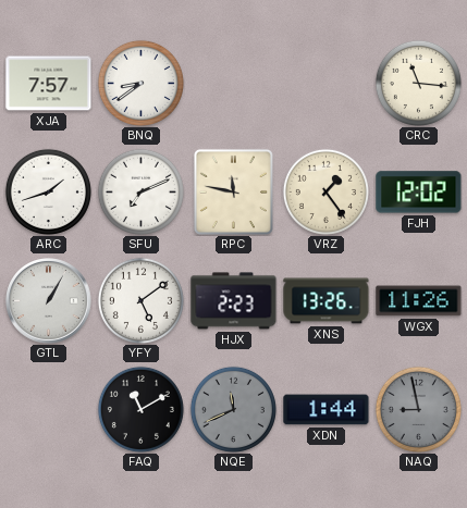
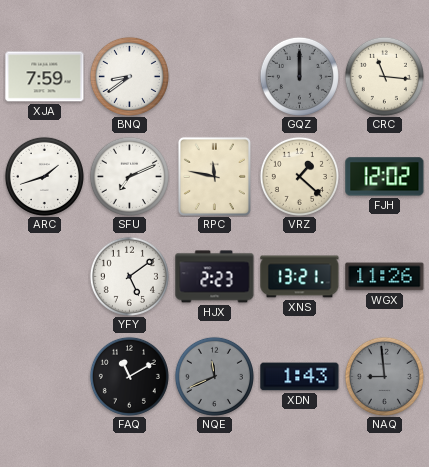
XJA: 7:57 -> 7:59 (45, 77)
GQZ: none -> 12:00 (299, 76)
VRZ: 1:24 -> 1:22 (299, 176)
GTL: 1:05 -> none (49, 301)
XNS: 13:26 -> 13:21 (300, 277)
XDN: 1:44 -> 1:43 (300, 377)
NAQ: 8:58 -> 8:59 (384, 376)
